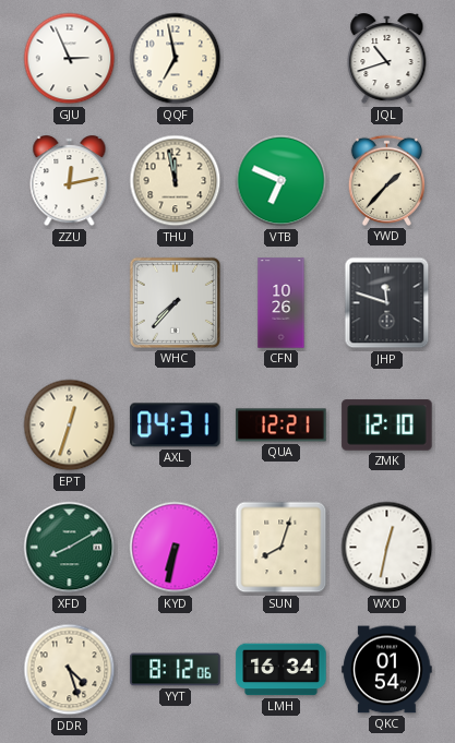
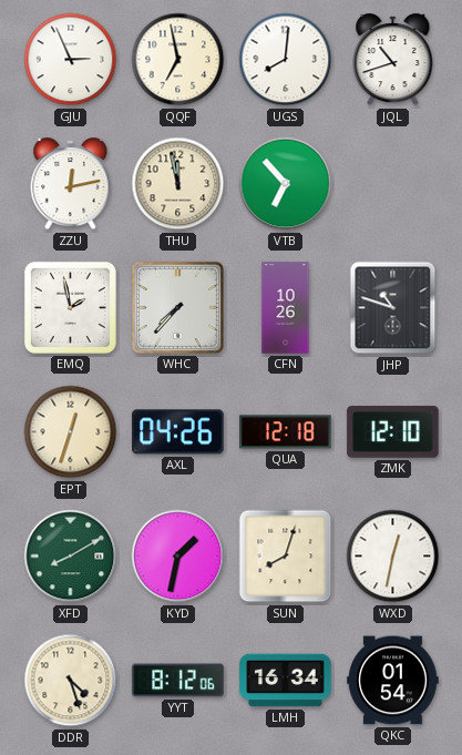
UGS: none -> 8:01 (286, 60)
VTB: 6:49 -> 6:53 (286, 184)
YWD: 1:37 -> none (386, 180)
EMQ: none -> 1:58 (70, 307)
JHP: 11:48 -> 10:48 (393, 308)
AXL: 04:31 -> 04:26 (178, 432)
QUA: 12:21 -> 12:18 (286, 432)
KYD: 6:32 -> 1:32 (178, 557)
